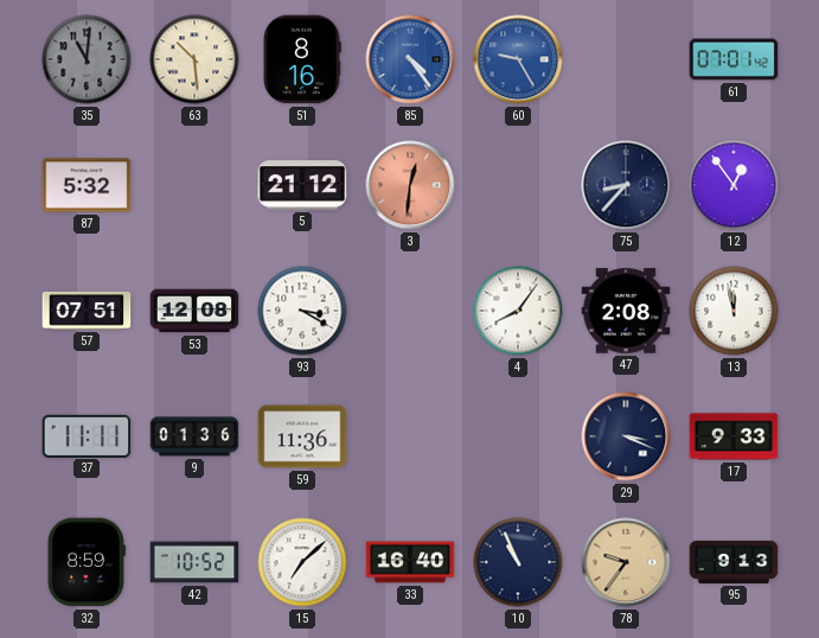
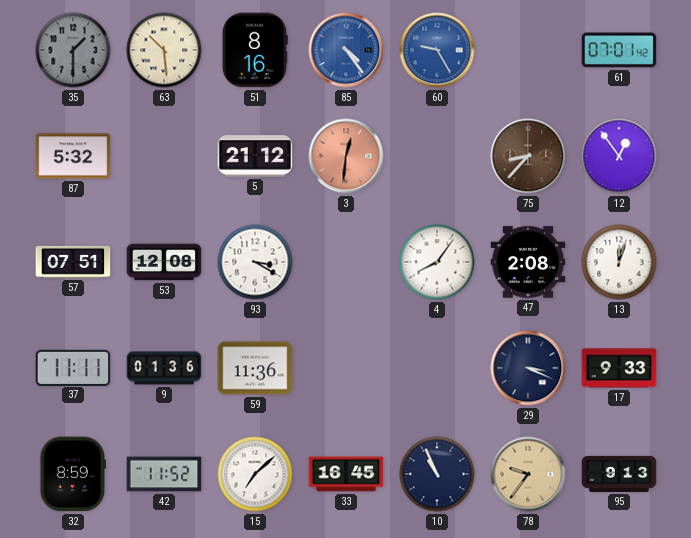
35: 11:01 -> 1:30 (73, 50)
75 dial: navy -> brown (528, 156)
13: 11:58 -> 12:03 (619, 262)
42: 10:52 -> 11:52 (164, 474)
33: 16:40 -> 16:45 (346, 474)
